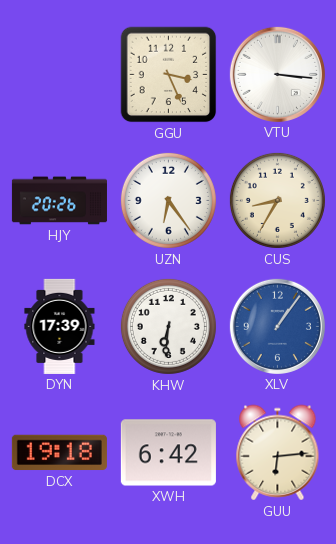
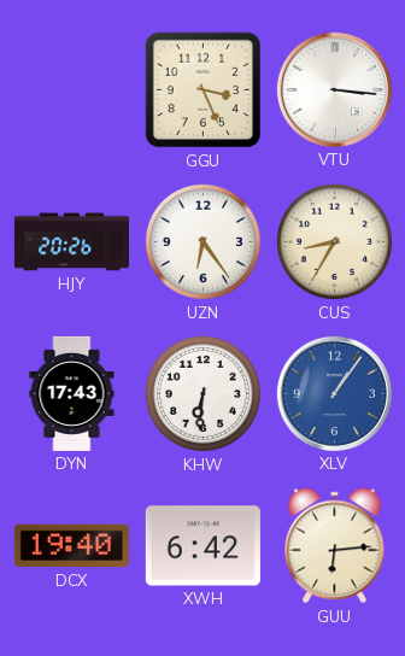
DYN: 17:39 -> 17:43 (72, 393)
DCX: 19:18 -> 19:40 (71, 546)
